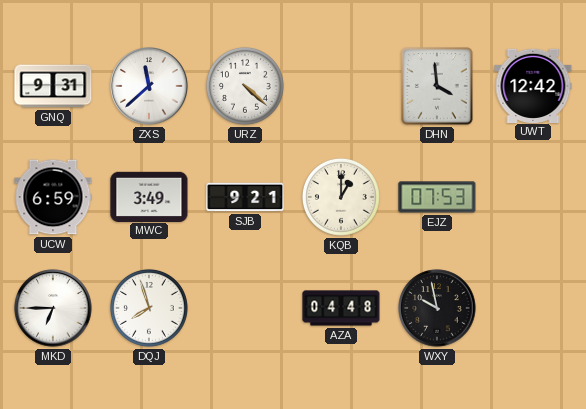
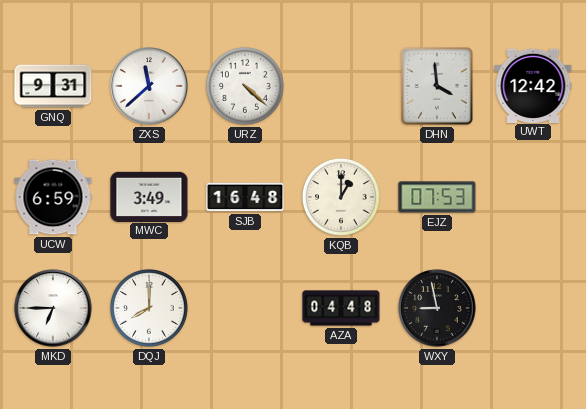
SJB: 9:21 -> 16:48 (245, 197)
DQJ: 7:57 -> 8:00 (149, 308)
WXY: 9:58 -> 8:58 (437, 308)
